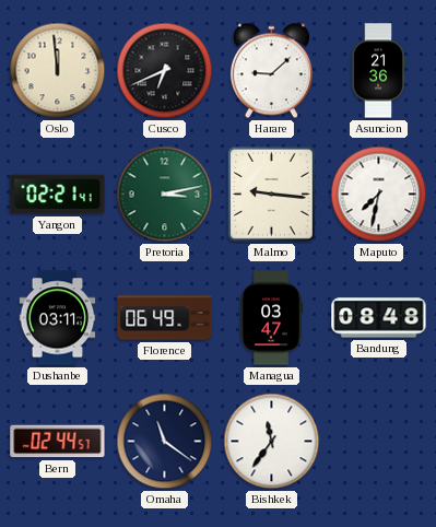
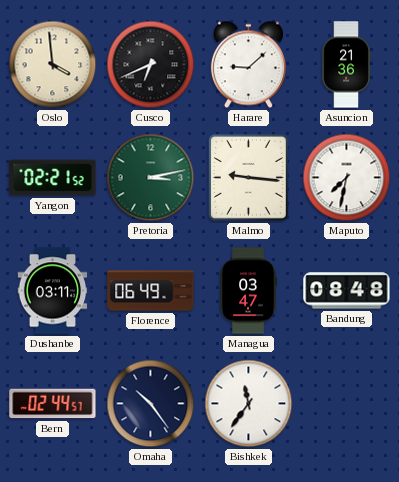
Oslo: 11:59 -> 3:59 (53, 65)
Yangon: 02:21:41 -> 02:21:52 (53, 178)
Omaha: 11:21 -> 10:24 (151, 404)
